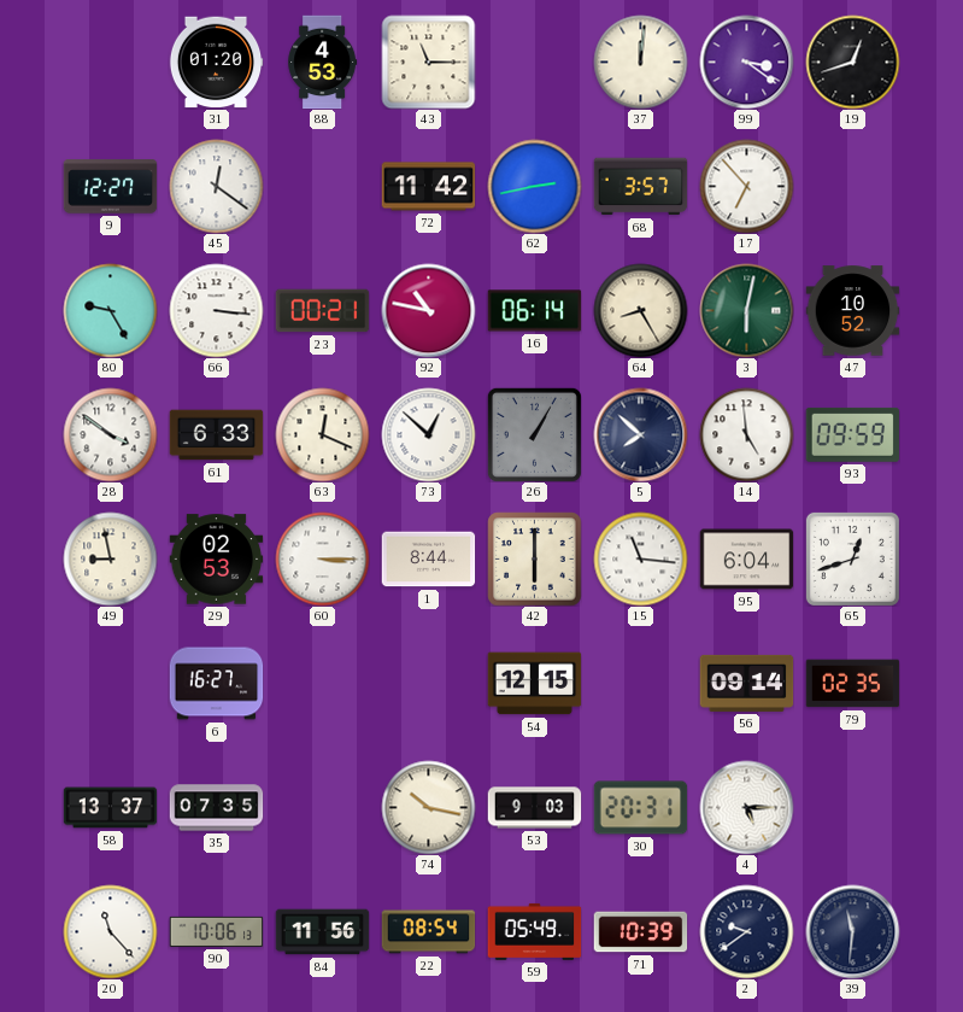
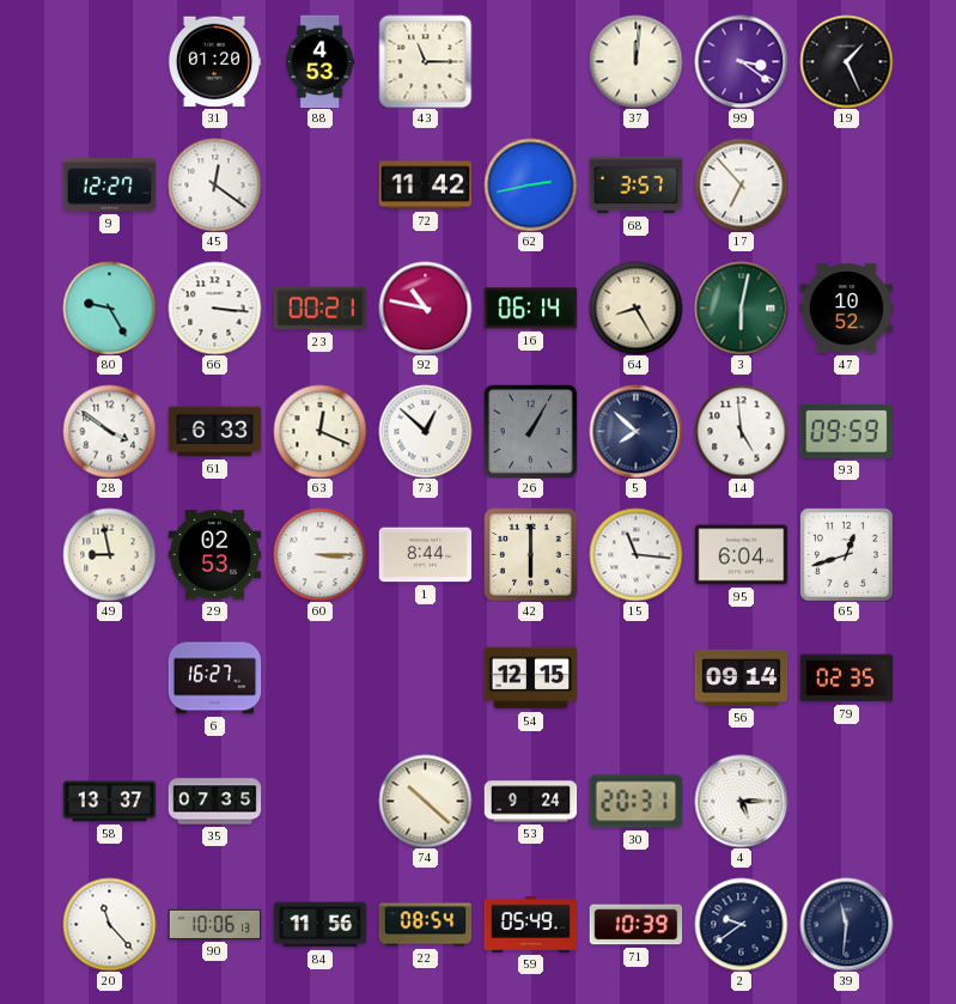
19: 12:42 -> 1:26 (846, 61)
74: 10:17 -> 10:22 (425, 801)
53: 9:03 -> 9:24 (530, 802)
